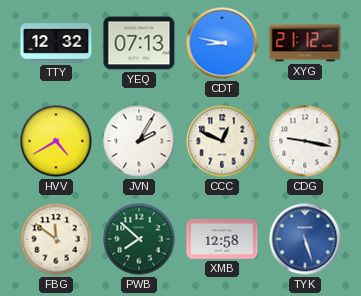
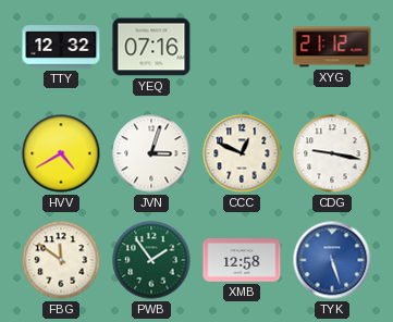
YEQ: 07:13 -> 07:16 (151, 47)
CDT: 8:47 -> none (222, 43)
JVN: 2:05 -> 3:03 (151, 153)
PWB: 7:52 -> 1:54 (151, 260)
